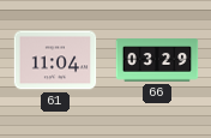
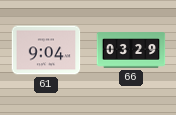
61: 11:04 -> 9:04 (46, 50)
